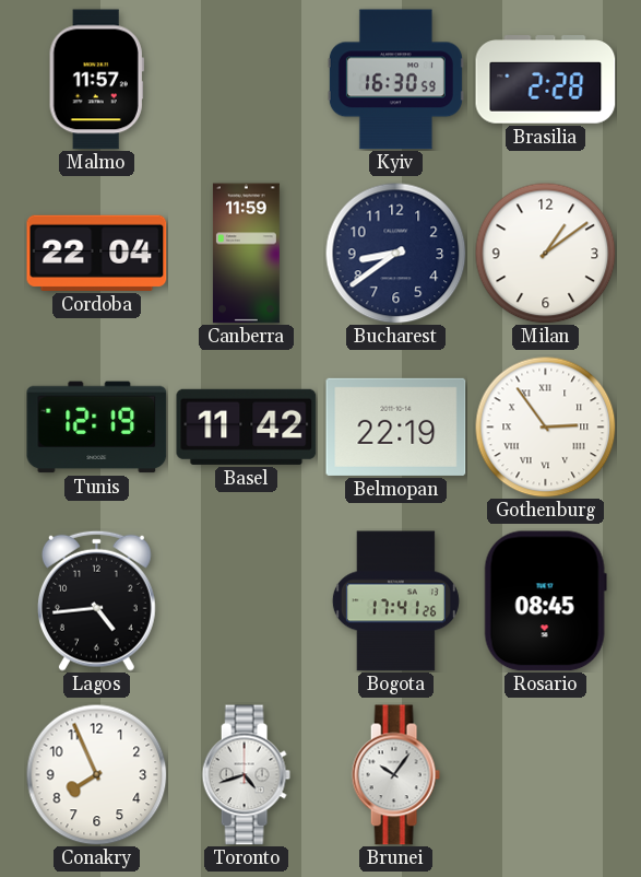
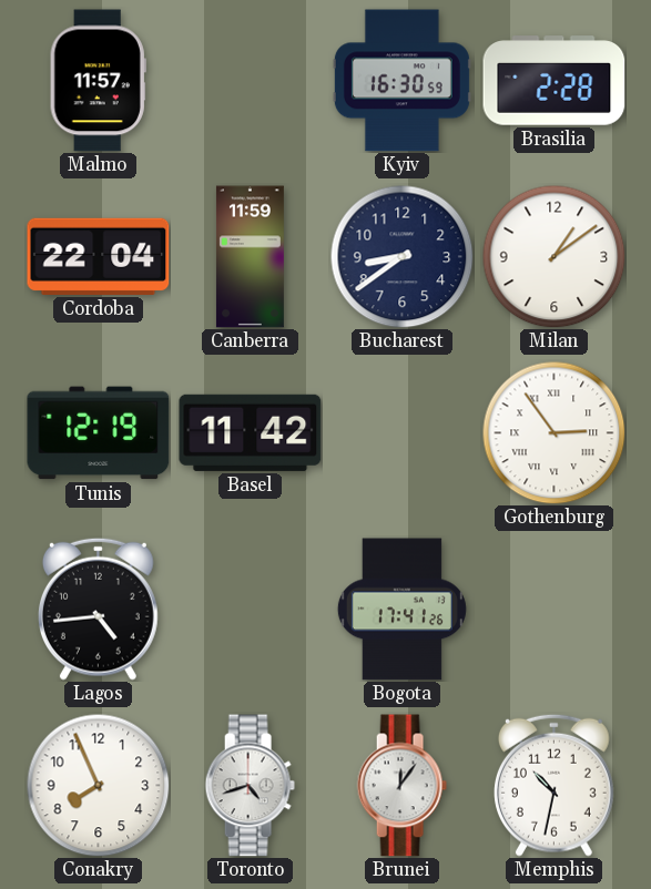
Belmopan: 22:19 -> none (396, 426)
Rosario: 08:45 -> none (545, 601)
Brunei: 10:06 -> 12:06 (401, 786)
Memphis: none -> 10:32 (553, 785)
